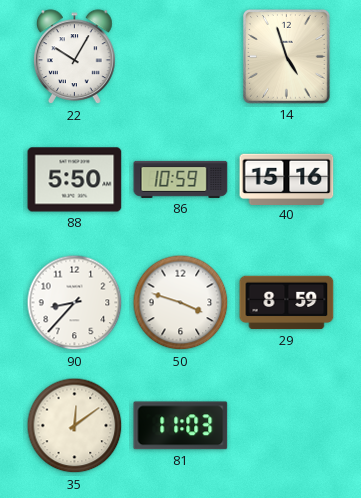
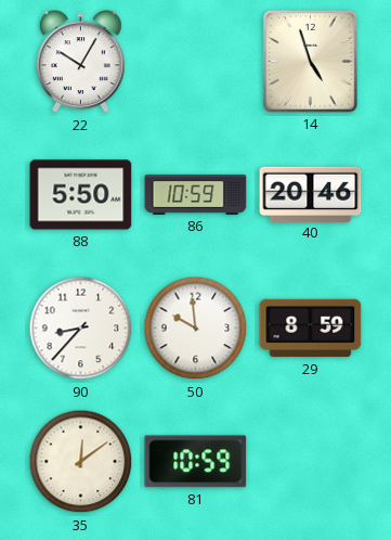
40: 15:16 -> 20:46 (311, 194)
50: 3:48 -> 9:59 (196, 329)
81: 11:03 -> 10:59 (196, 462)
